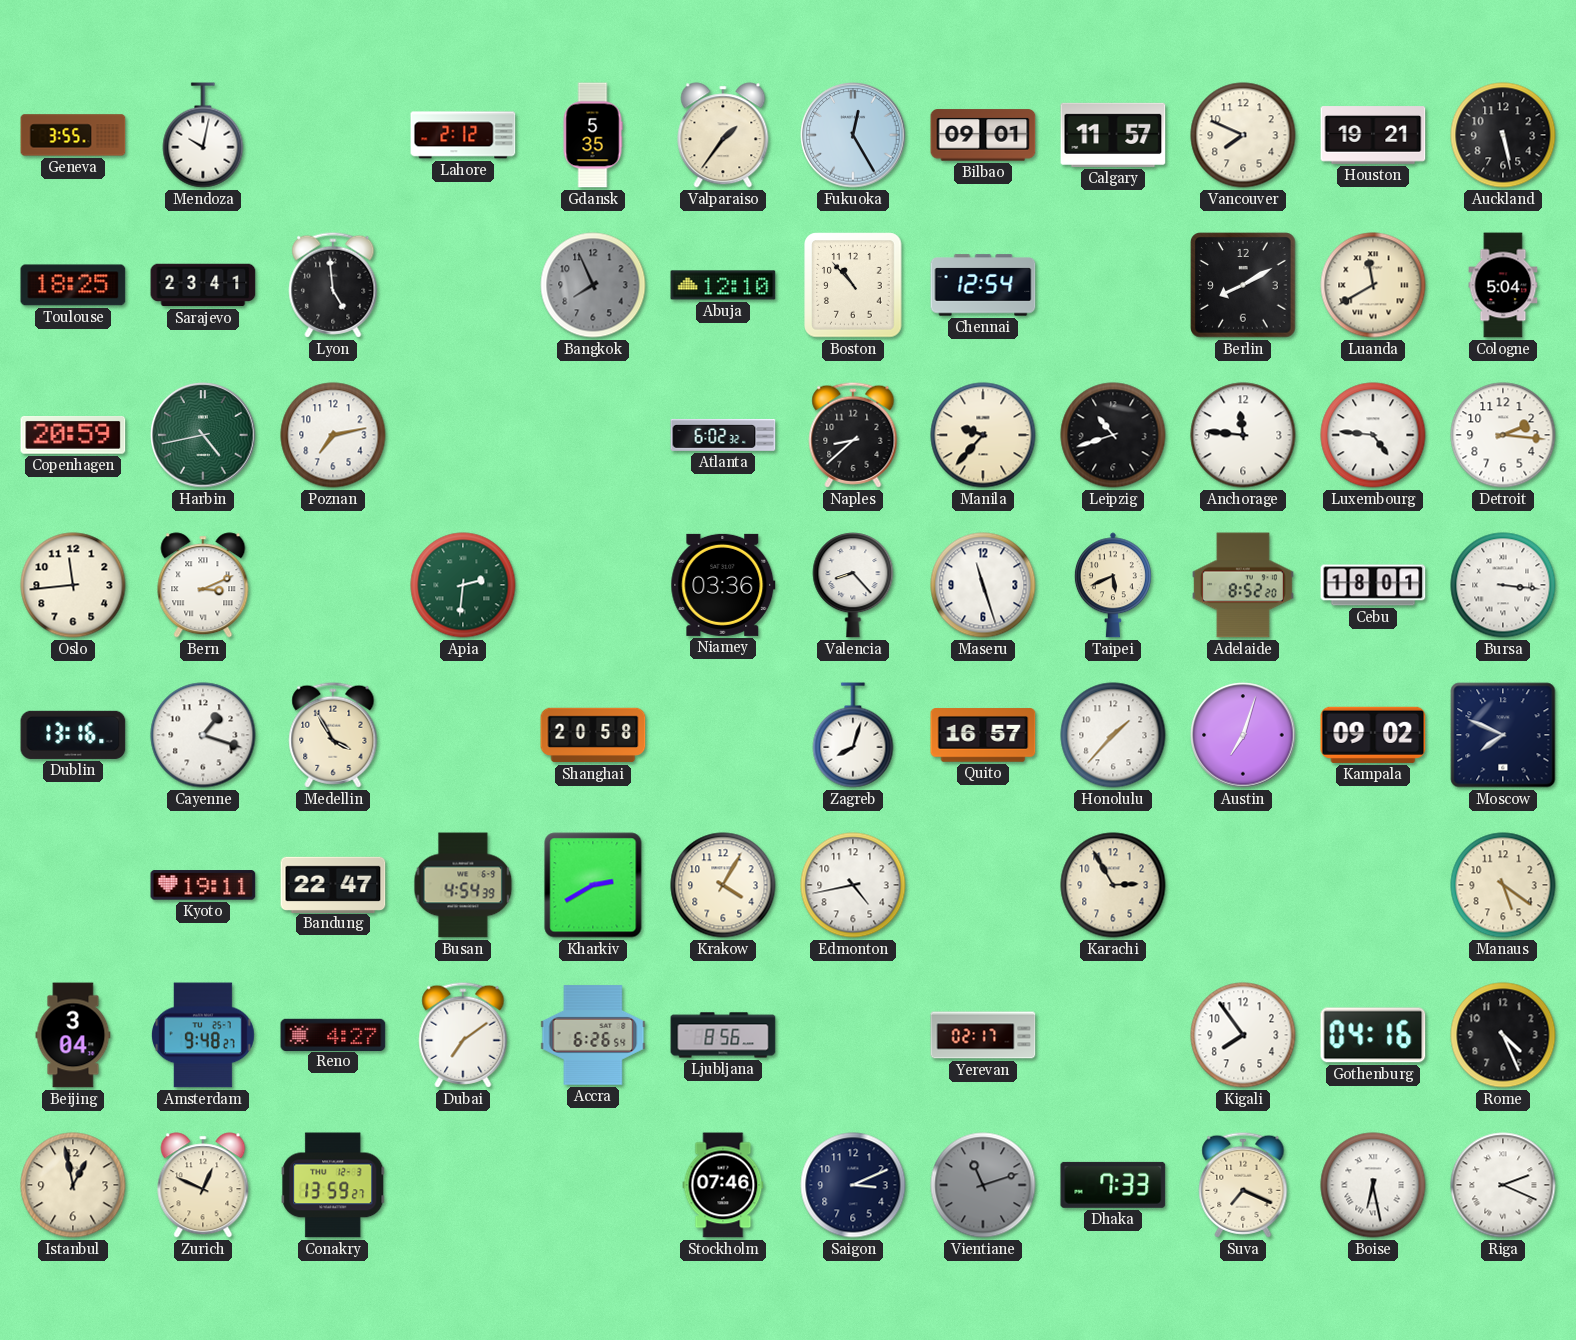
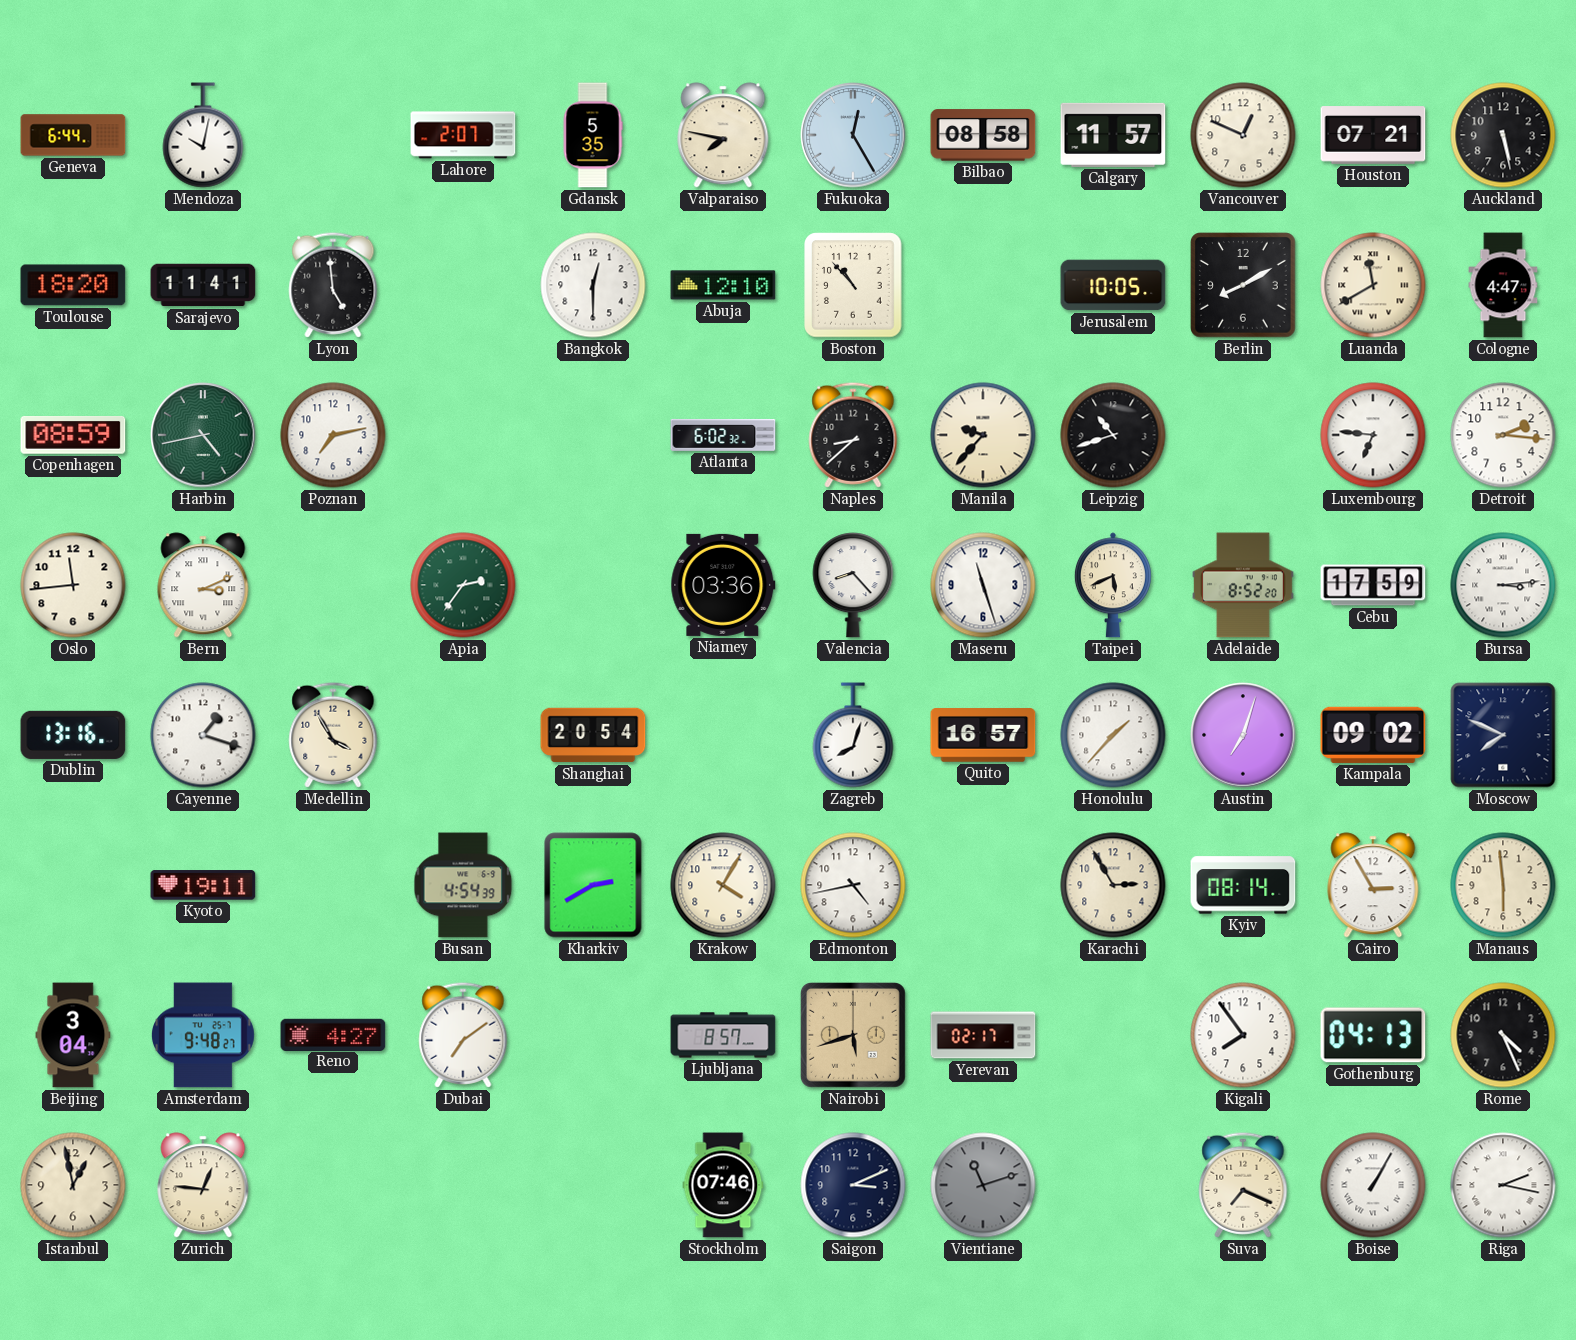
Geneva: 3:55 -> 6:44 (73, 135)
Lahore: 2:12 -> 2:07 (463, 135)
Valparaiso: 1:36 -> 7:47 (723, 135)
Bilbao: 09:01 -> 08:58 (983, 135)
Vancouver: 7:49 -> 12:49 (1243, 135)
Houston: 19:21 -> 07:21 (1373, 135)
Toulouse: 18:25 -> 18:20 (73, 285)
Sarajevo: 23:41 -> 11:41 (203, 285)
Bangkok: 7:56 -> 12:30 (593, 285)
Bangkok dial: grey -> white (593, 285)
Chennai: 12:54 -> none (983, 285)
Jerusalem: none -> 10:05 (1113, 285)
Cologne: 5:04 -> 4:47 (1503, 285)
Copenhagen: 20:59 -> 08:59 (73, 436)
Anchorage: 11:46 -> none (1243, 435)
Luxembourg: 4:46 -> 6:46 (1373, 435)
Apia: 2:31 -> 2:36 (463, 585)
Cebu: 18:01 -> 17:59 (1373, 585)
Bursa: 3:16 -> 3:14 (1503, 585)
Shanghai: 20:58 -> 20:54 (593, 735)
Bandung: 22:47 -> none (333, 884)
Kyiv: none -> 08:14 (1243, 885)
Cairo: none -> 2:55 (1373, 885)
Manaus: 5:21 -> 5:59 (1503, 885)
Accra: 6:26 -> none (593, 1035)
Ljubljana: 8:56 -> 8:57 (723, 1035)
Nairobi: none -> 5:42 (853, 1035)
Gothenburg: 04:16 -> 04:13 (1373, 1035)
Zurich: 12:49 -> 12:46 (203, 1185)
Conakry: 13:59 -> none (333, 1185)
Dhaka: 7:33 -> none (1113, 1185)
Boise: 6:28 -> 1:05 (1373, 1185)
Riga: 2:19 -> 2:17 (1503, 1185)
